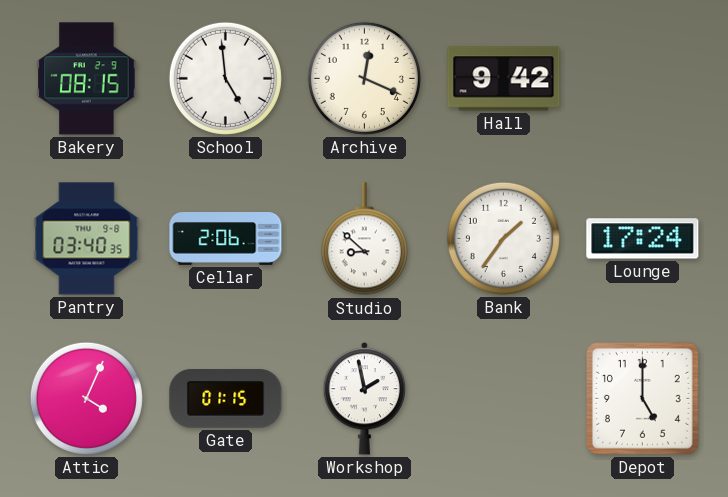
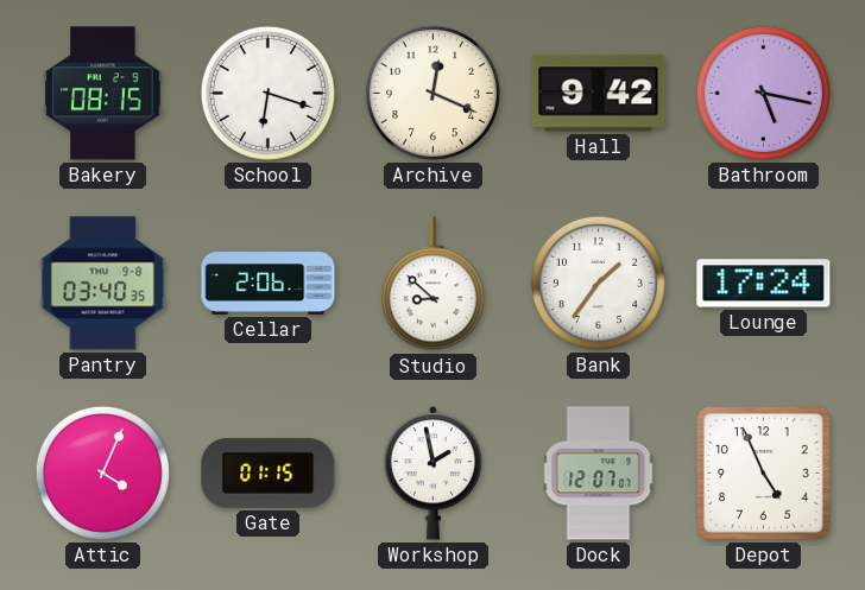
School: 4:59 -> 6:18 (267, 93)
Bathroom: none -> 5:17 (763, 93)
Dock: none -> 12:07 (599, 474)
Depot: 5:00 -> 4:56 (763, 472)
